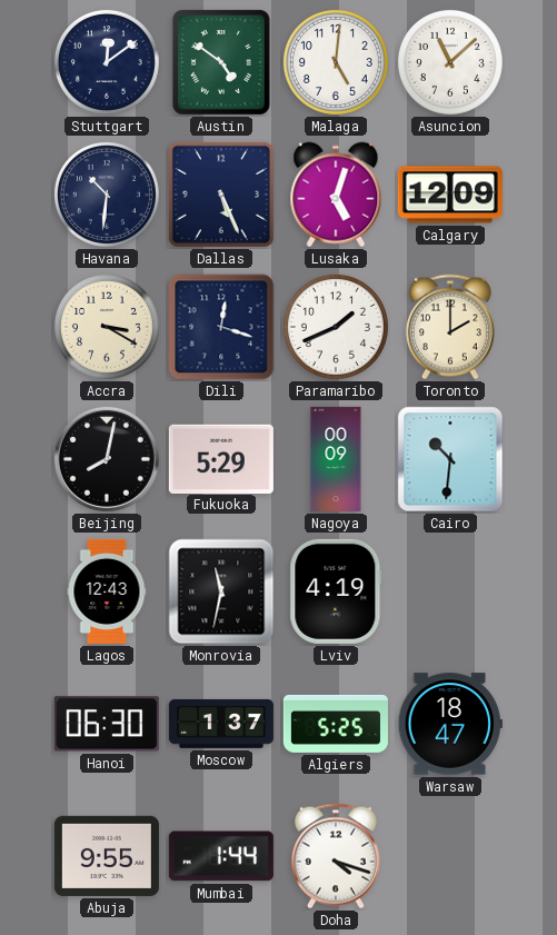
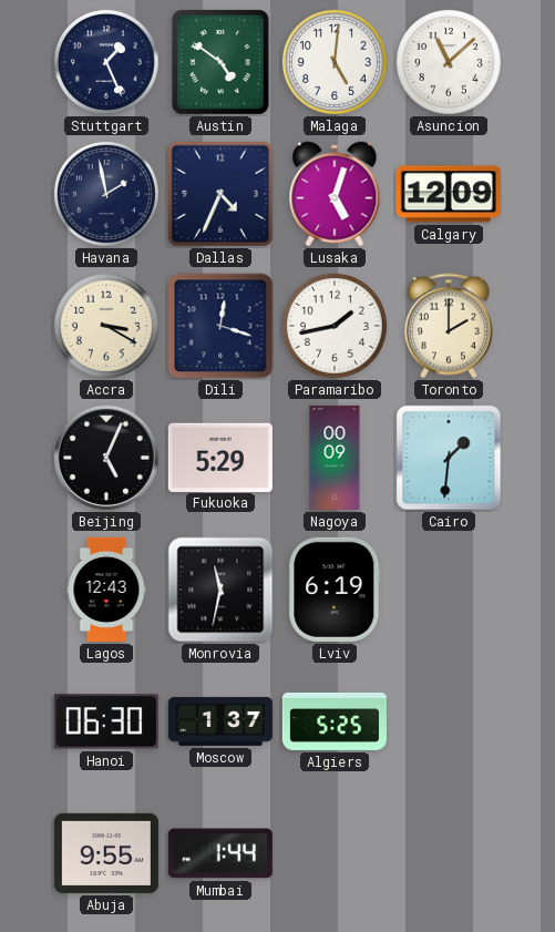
Stuttgart: 12:09 -> 1:26 (106, 62)
Havana: 10:31 -> 1:58 (106, 194)
Dallas: 5:26 -> 4:34 (220, 194)
Paramaribo: 1:41 -> 1:43 (335, 326)
Beijing: 8:02 -> 5:04 (106, 458)
Cairo: 10:31 -> 1:31 (449, 458)
Lviv: 4:19 -> 6:19 (335, 590)
Warsaw: 18:47 -> none (450, 724)
Doha: 4:18 -> none (336, 856)
